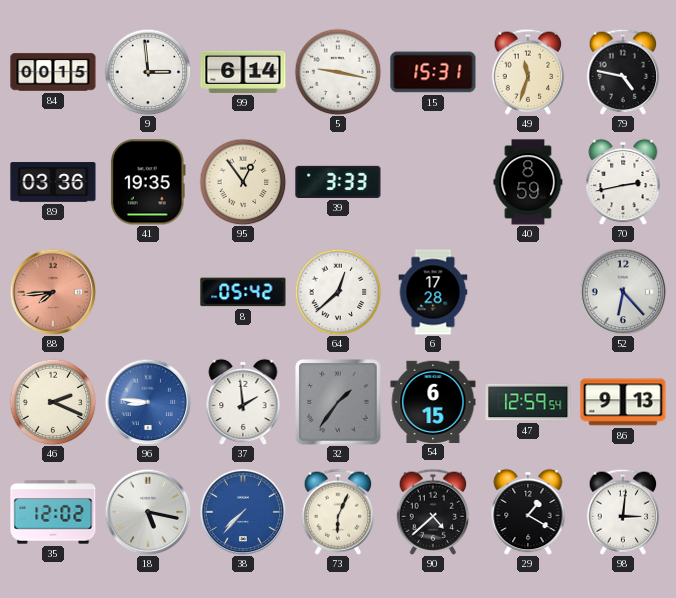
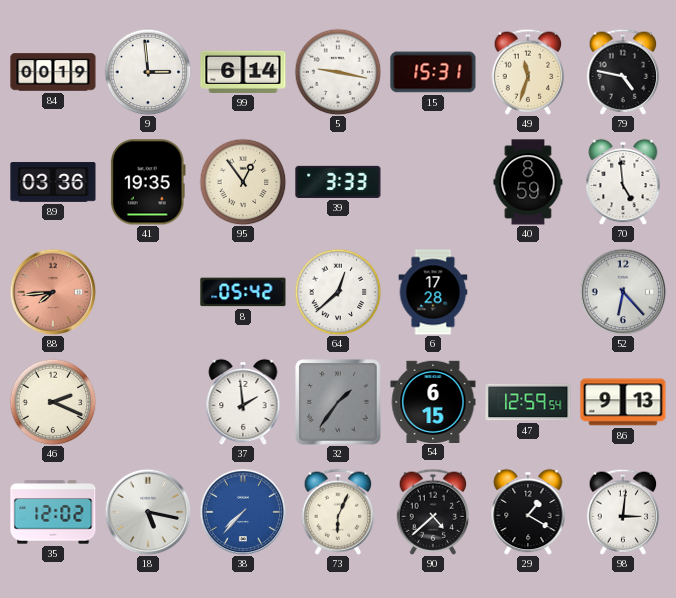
84: 00:15 -> 00:19 (53, 72)
70: 2:43 -> 4:59 (623, 182)
96: 8:46 -> none (148, 402)
